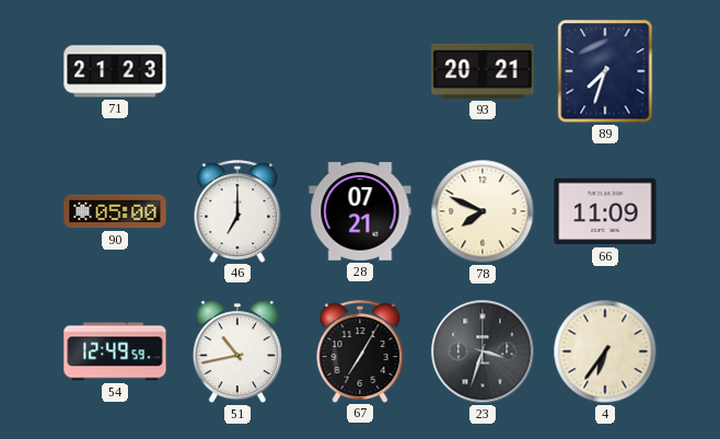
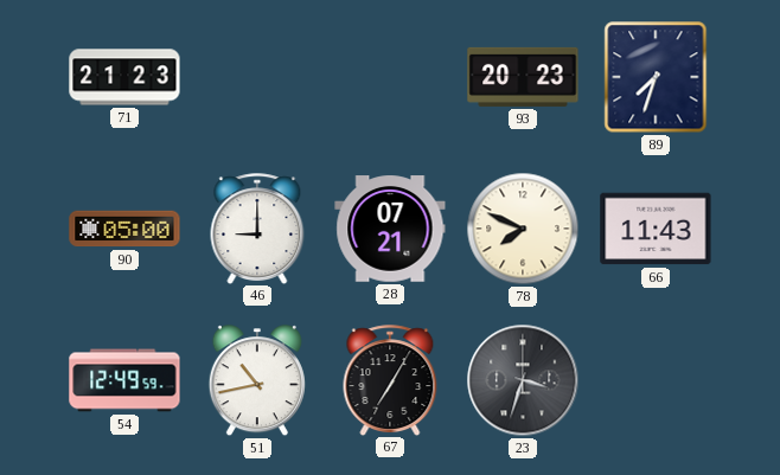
93: 20:21 -> 20:23 (523, 77)
46: 7:00 -> 9:00 (257, 229)
66: 11:09 -> 11:43 (656, 229)
4: 6:36 -> none (605, 351)
